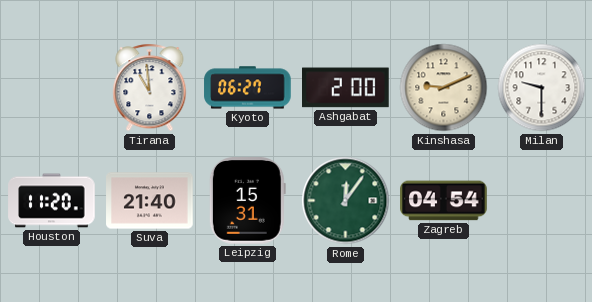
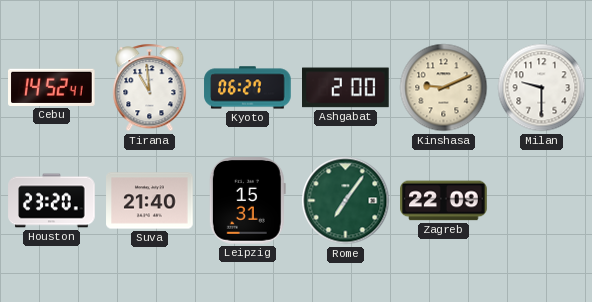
Cebu: none -> 14:52 (52, 87)
Houston: 11:20 -> 23:20 (52, 201)
Rome: 12:06 -> 7:06 (346, 201)
Zagreb: 04:54 -> 22:09 (444, 201)
